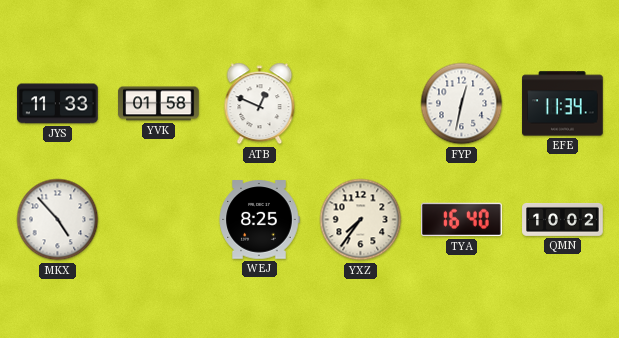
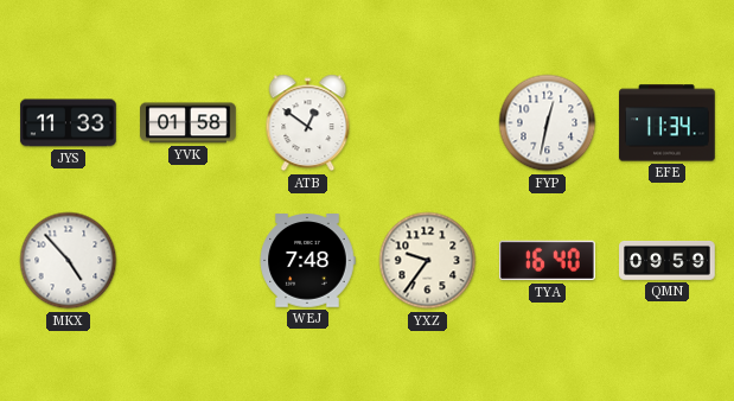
ATB: 12:49 -> 12:51 (308, 123)
WEJ: 8:25 -> 7:48 (307, 261)
YXZ: 7:36 -> 9:36 (428, 261)
QMN: 10:02 -> 09:59 (668, 260)
